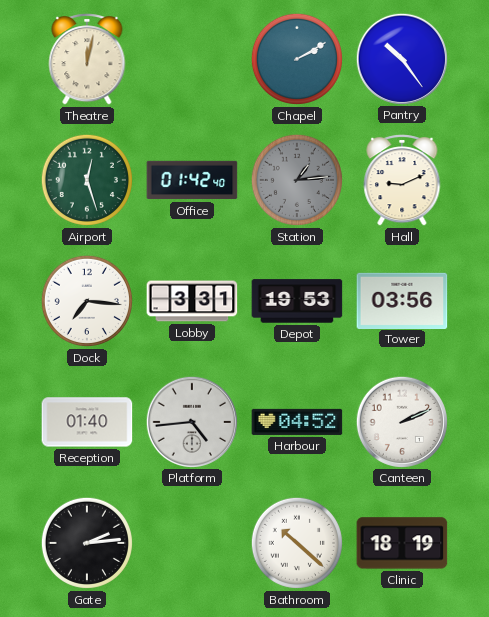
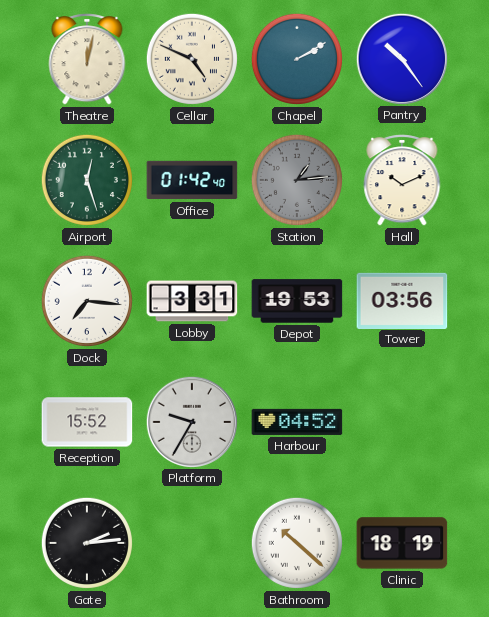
Cellar: none -> 4:49 (192, 59)
Hall: 9:11 -> 10:11 (402, 180)
Reception: 01:40 -> 15:52 (87, 422)
Platform: 4:44 -> 9:35 (191, 421)
Canteen: 2:11 -> none (401, 421)
